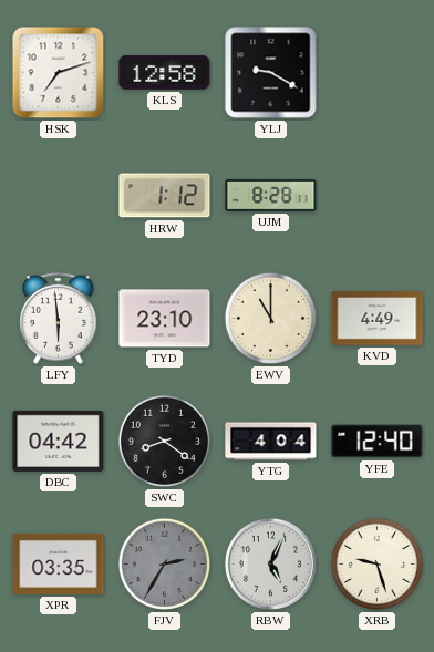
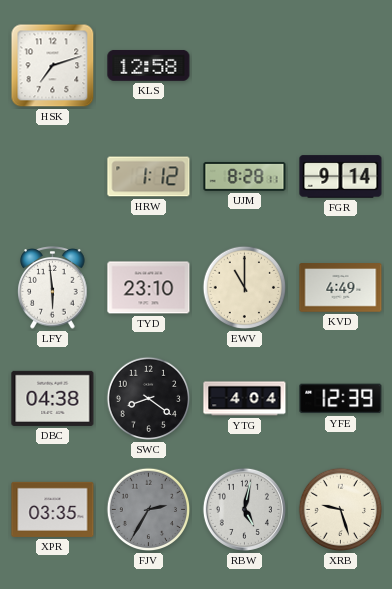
YLJ: 9:20 -> none (271, 73)
FGR: none -> 9:14 (341, 177)
DBC: 04:42 -> 04:38 (53, 398)
YFE: 12:40 -> 12:39 (341, 399)
RBW: 5:04 -> 5:02 (244, 509)
